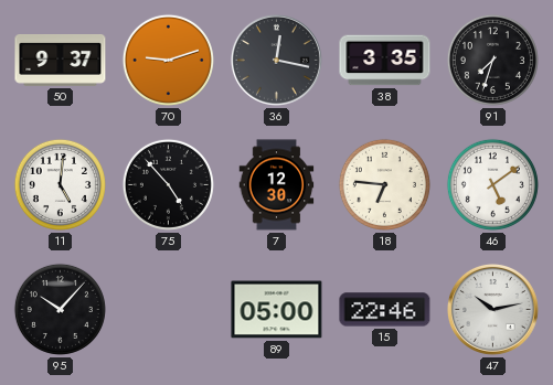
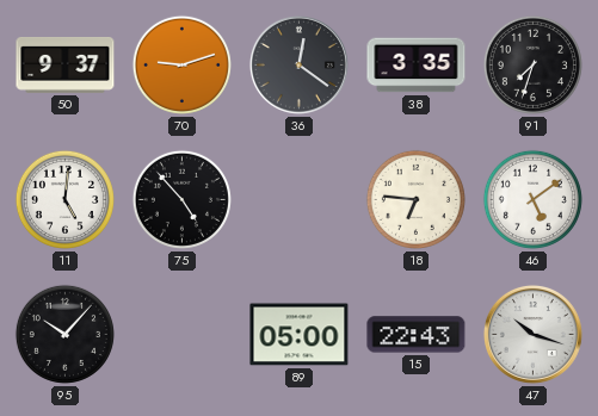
36: 12:17 -> 12:21 (298, 64)
7: 12:30 -> none (277, 185)
15: 22:46 -> 22:43 (417, 335)
47: 10:13 -> 10:18 (532, 334)
